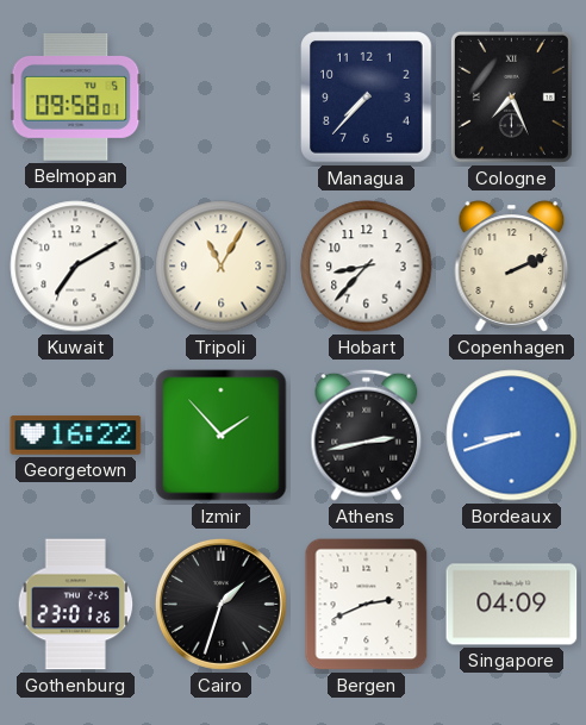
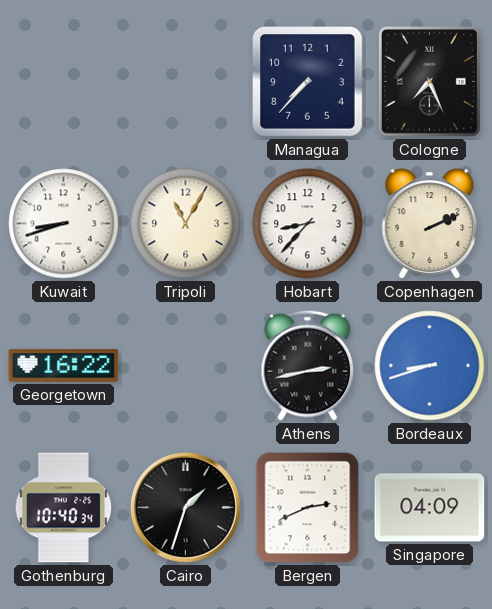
Belmopan: 09:58 -> none (76, 96)
Kuwait: 7:10 -> 8:42 (64, 224)
Izmir: 1:53 -> none (222, 436)
Gothenburg: 23:01 -> 10:40 (64, 508)
